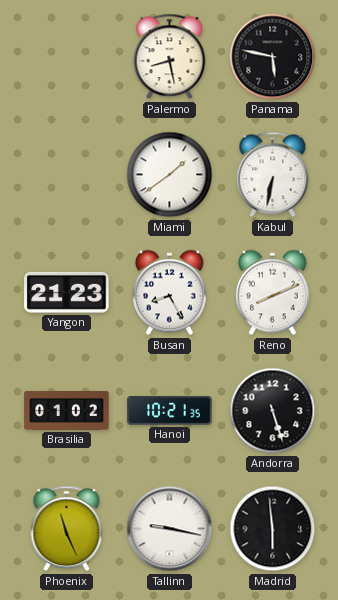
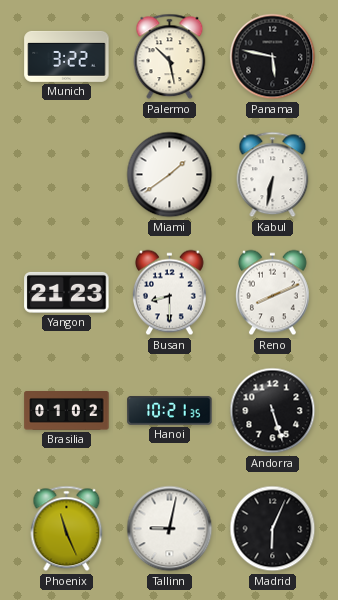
Munich: none -> 3:22 (67, 56)
Palermo: 8:28 -> 10:28 (170, 57)
Busan: 8:25 -> 8:30 (170, 293)
Tallinn: 9:17 -> 9:02 (170, 529)
Madrid: 5:59 -> 6:04 (273, 529)
